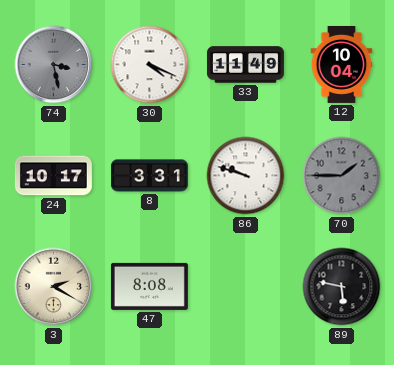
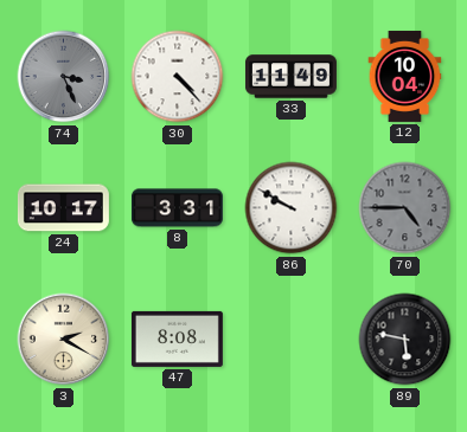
74: 3:28 -> 3:26 (64, 77)
30: 4:19 -> 4:23 (178, 77)
86: 9:48 -> 9:50 (292, 208)
70: 1:45 -> 4:45 (405, 208)
